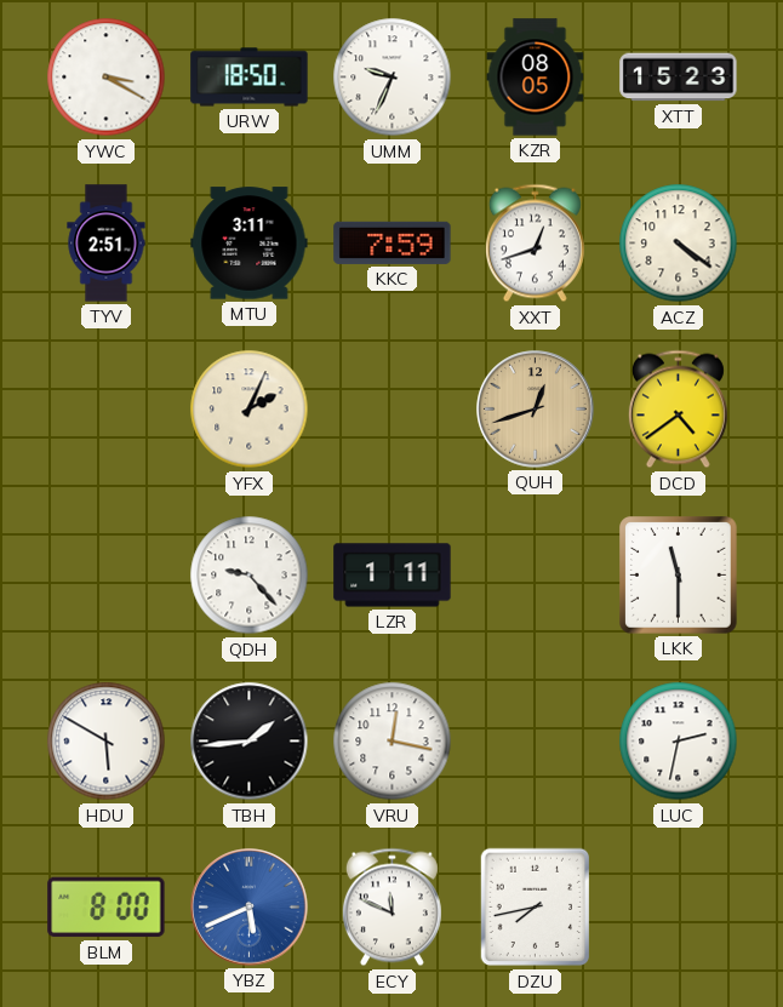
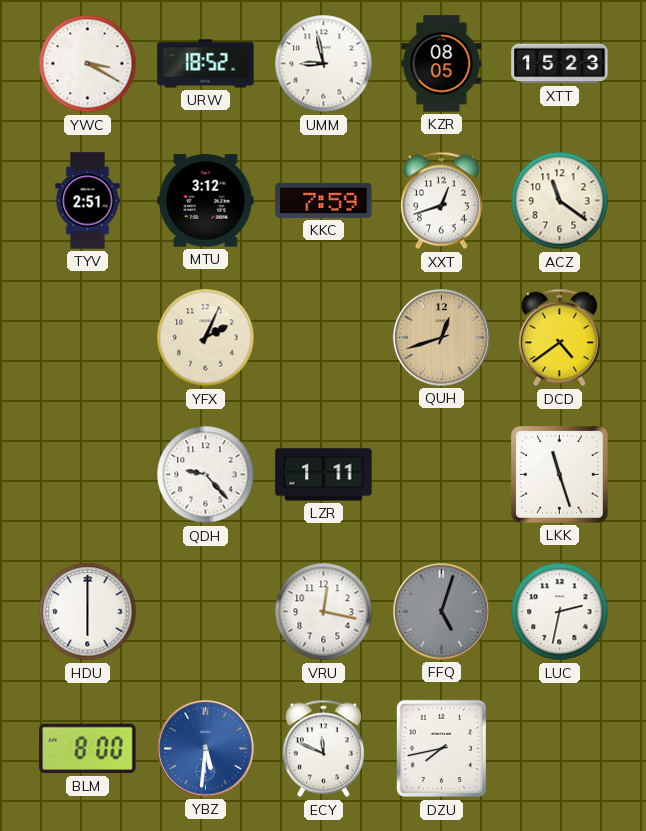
URW: 18:50 -> 18:52 (206, 64)
UMM: 9:34 -> 8:58 (324, 64)
MTU: 3:11 -> 3:12 (206, 201)
ACZ: 4:21 -> 11:21 (560, 201)
LKK: 11:30 -> 11:27 (560, 475)
HDU: 5:50 -> 6:00 (88, 612)
TBH: 1:44 -> none (250, 742)
FFQ: none -> 5:03 (442, 612)
YBZ: 5:41 -> 5:31 (206, 749)
